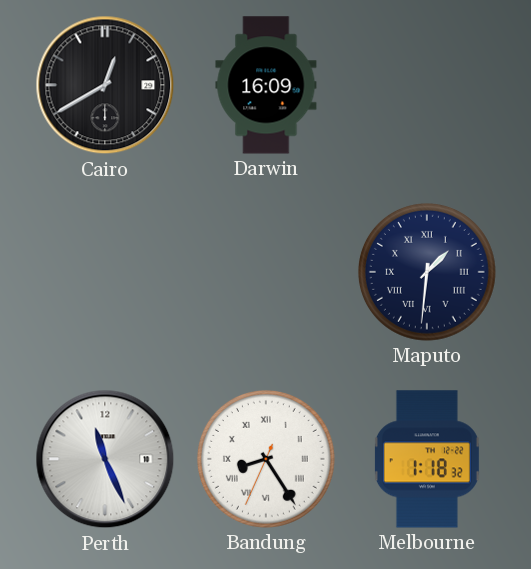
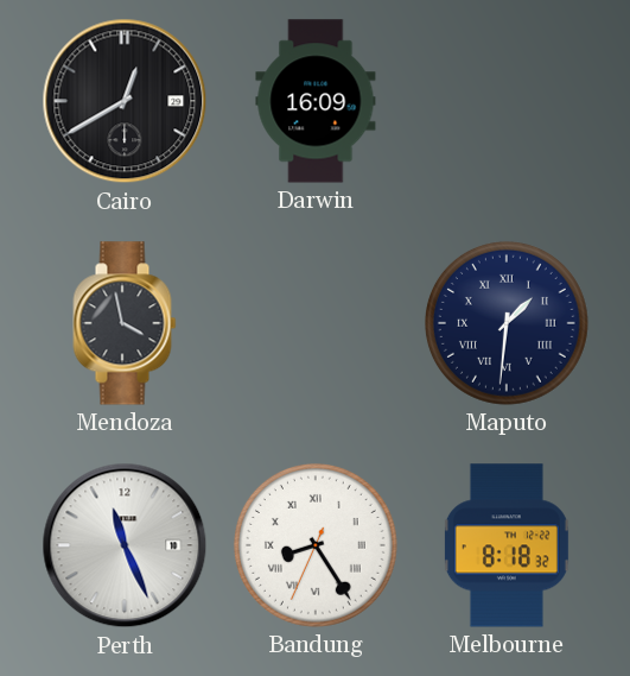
Mendoza: none -> 3:58 (125, 323)
Melbourne: 1:18 -> 8:18 (507, 545)
